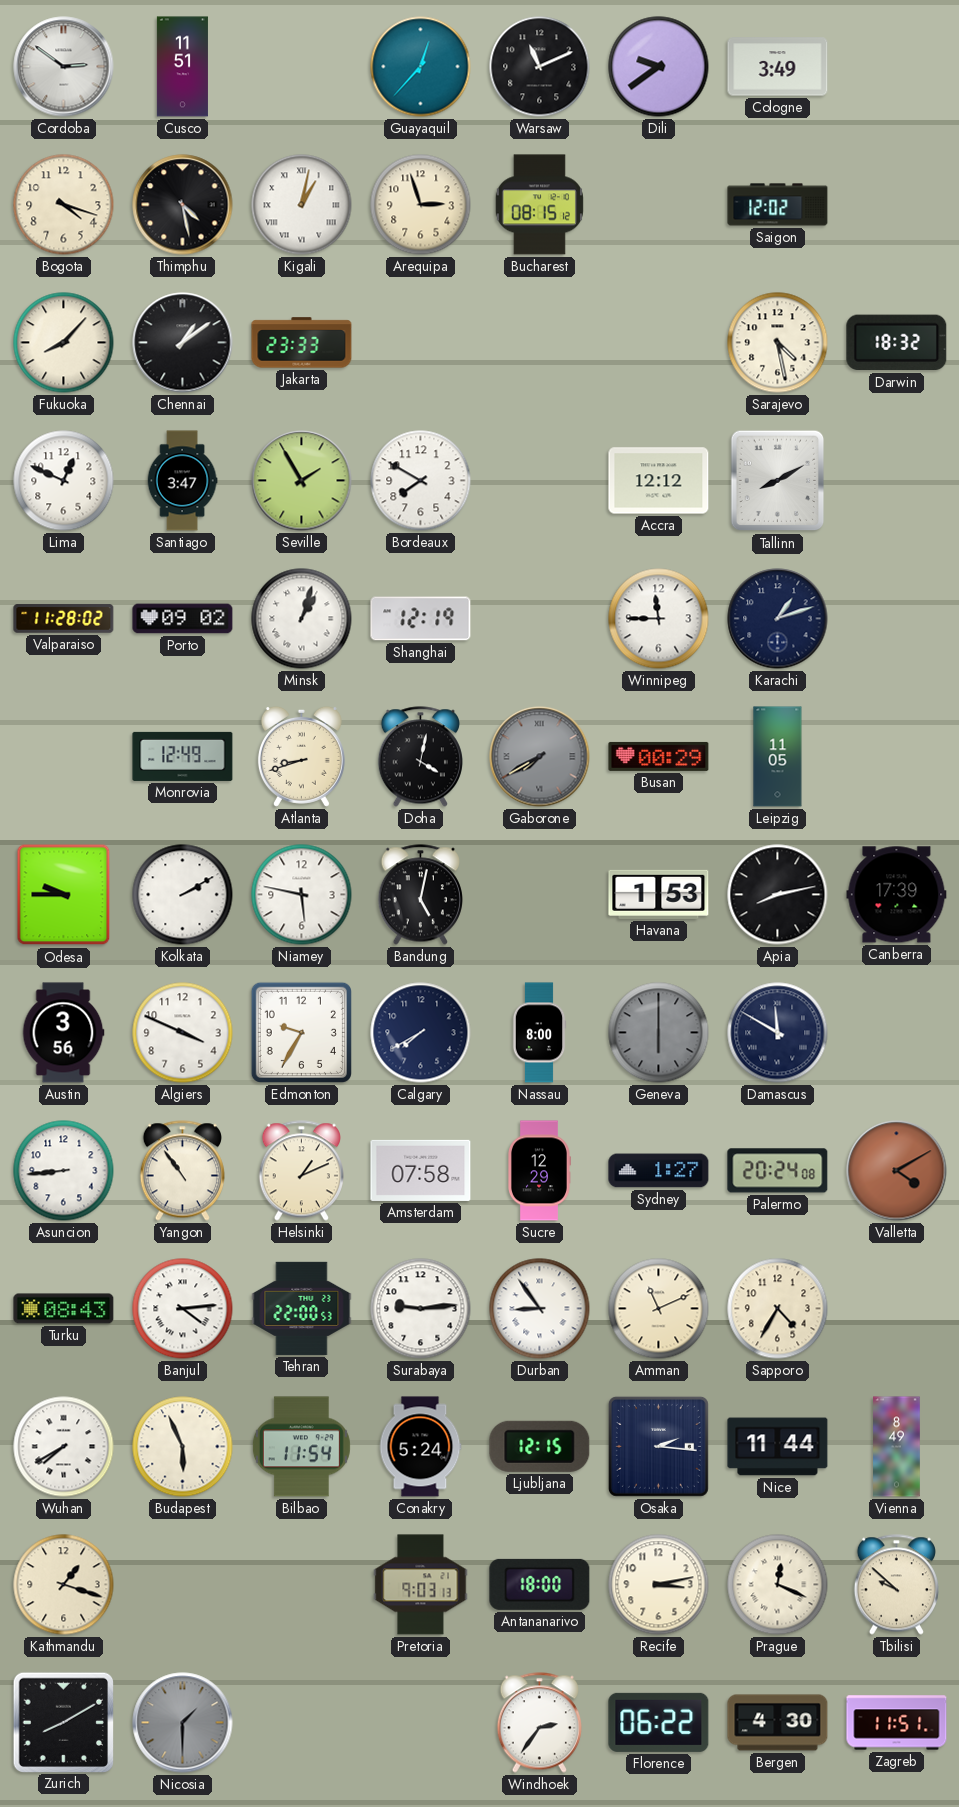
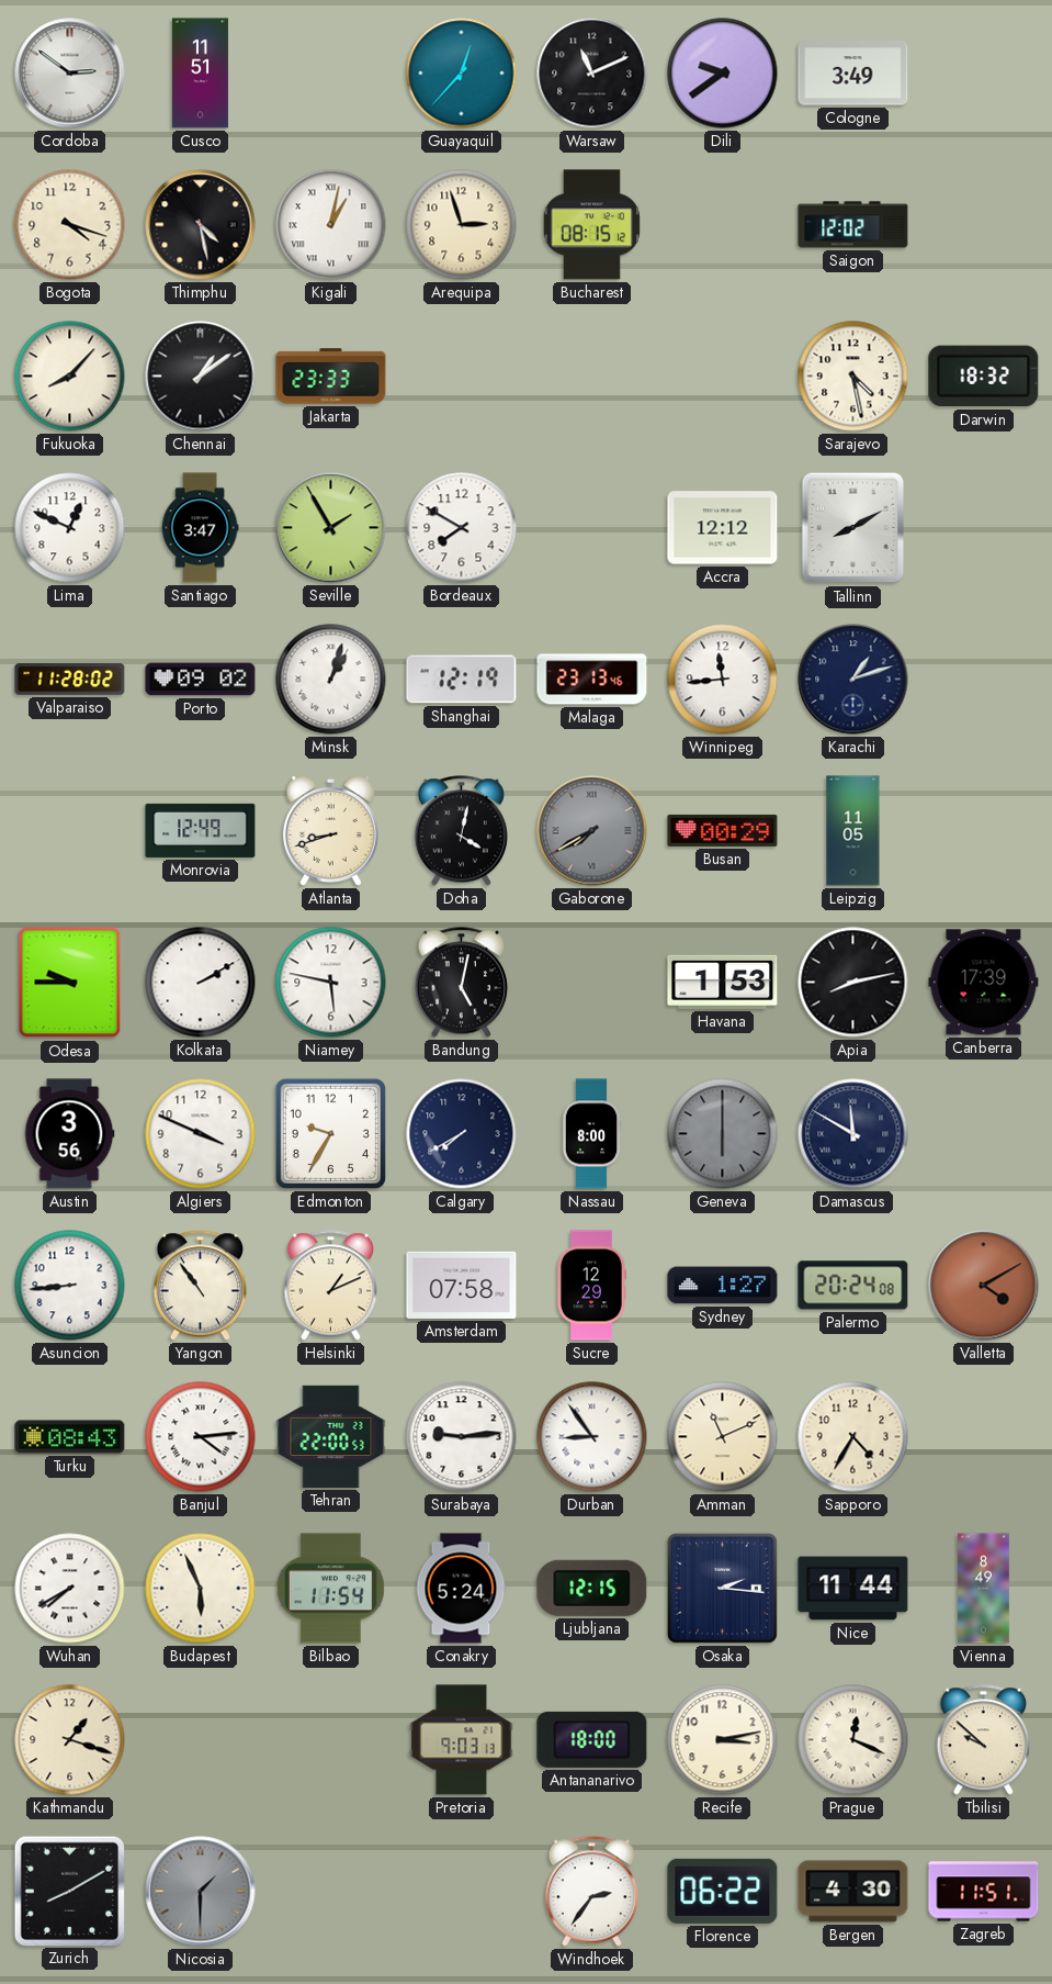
Malaga: none -> 23:13 (592, 680)
Winnipeg: 11:45 -> 11:44 (723, 680)
